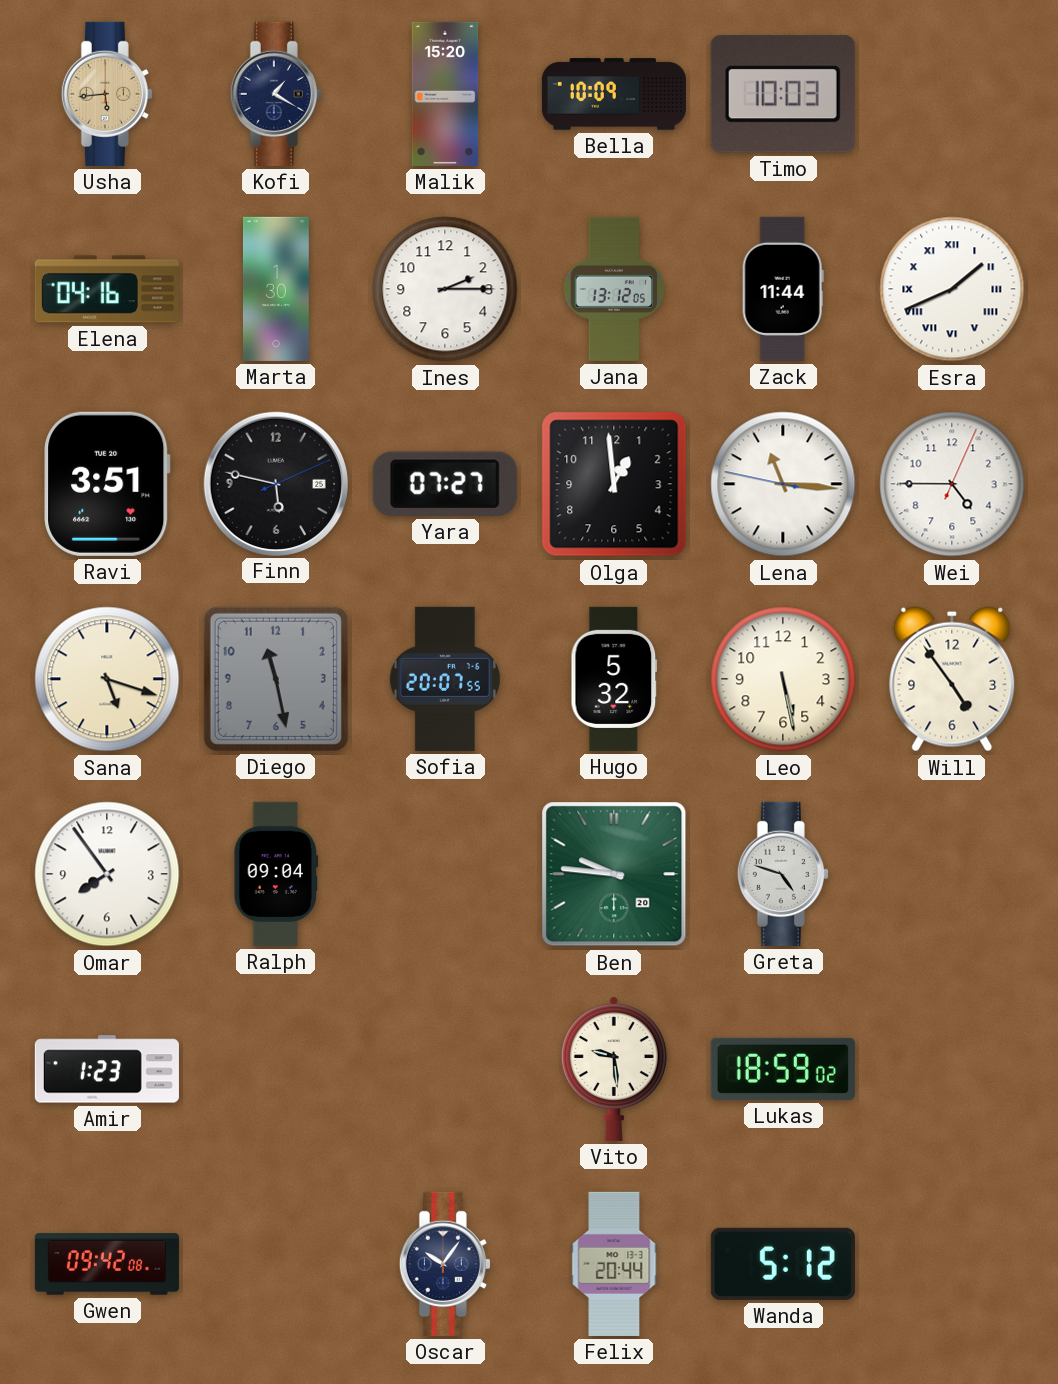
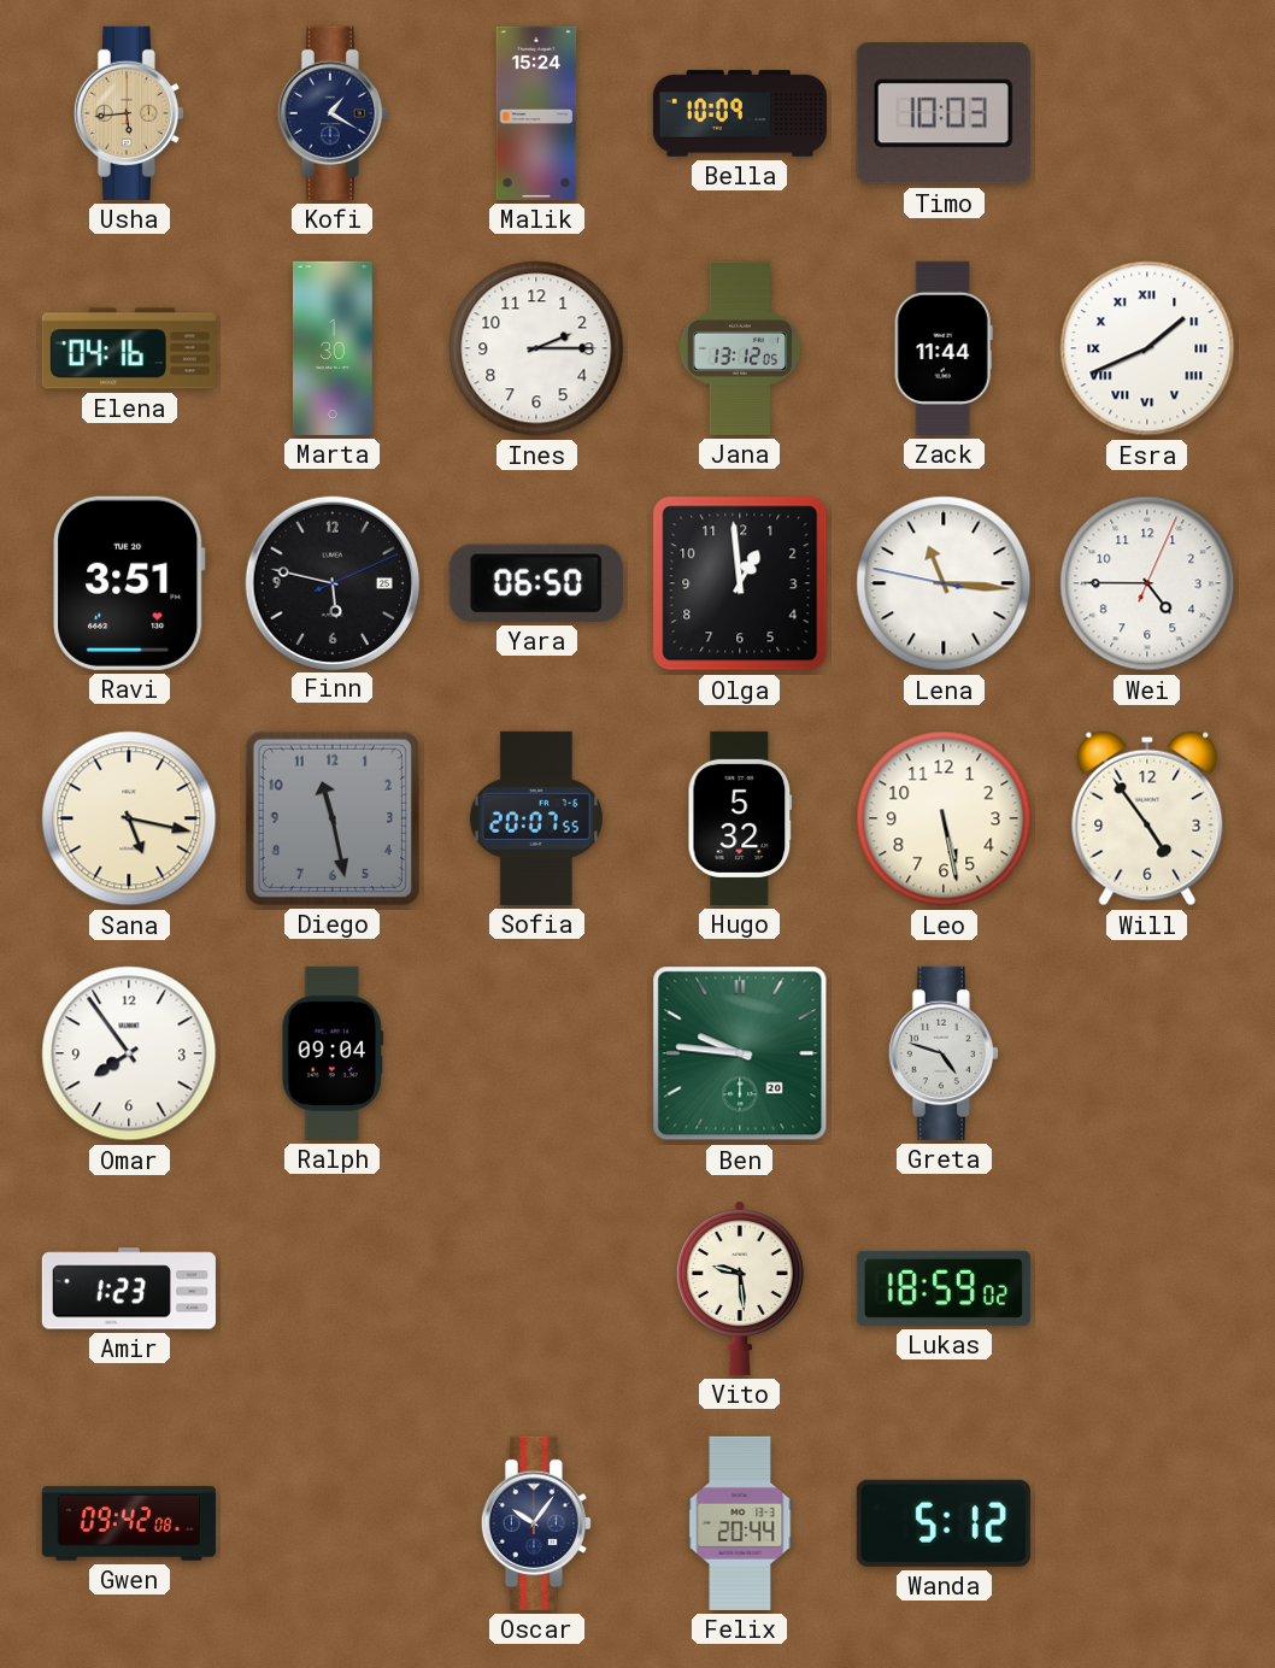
Malik: 15:20 -> 15:24 (536, 113)
Yara: 07:27 -> 06:50 (536, 583)
Sana: 5:18 -> 5:17 (129, 818)
